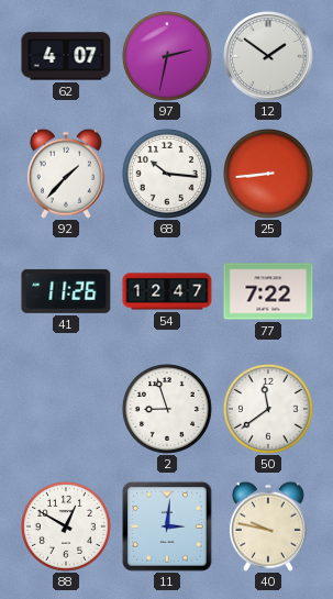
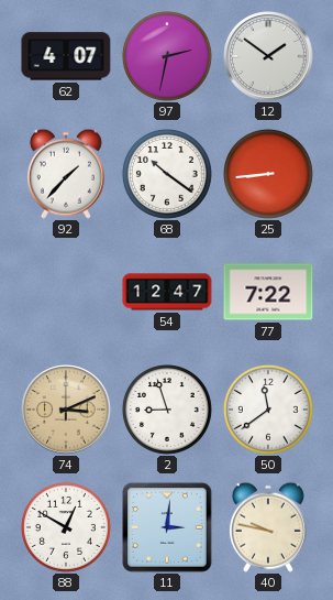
68: 10:16 -> 10:21 (167, 174)
41: 11:26 -> none (66, 291)
74: none -> 3:11 (66, 410)
